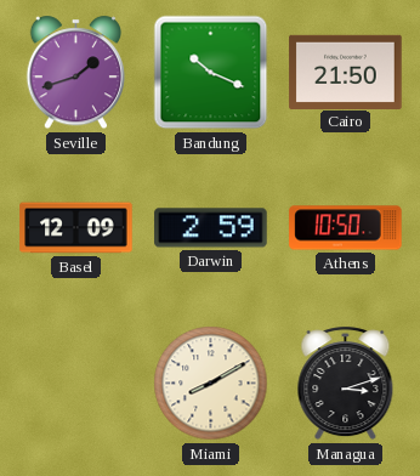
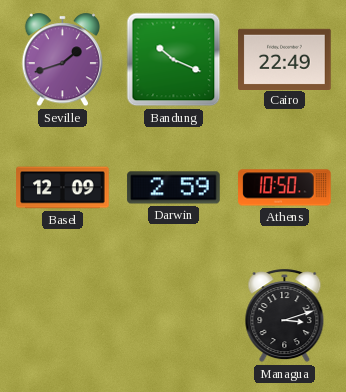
Cairo: 21:50 -> 22:49 (285, 59)
Miami: 8:10 -> none (211, 384)
